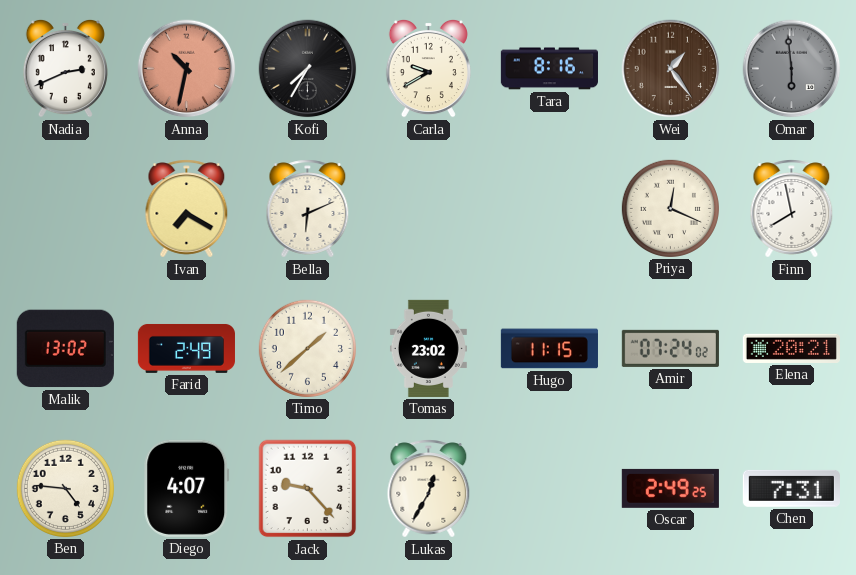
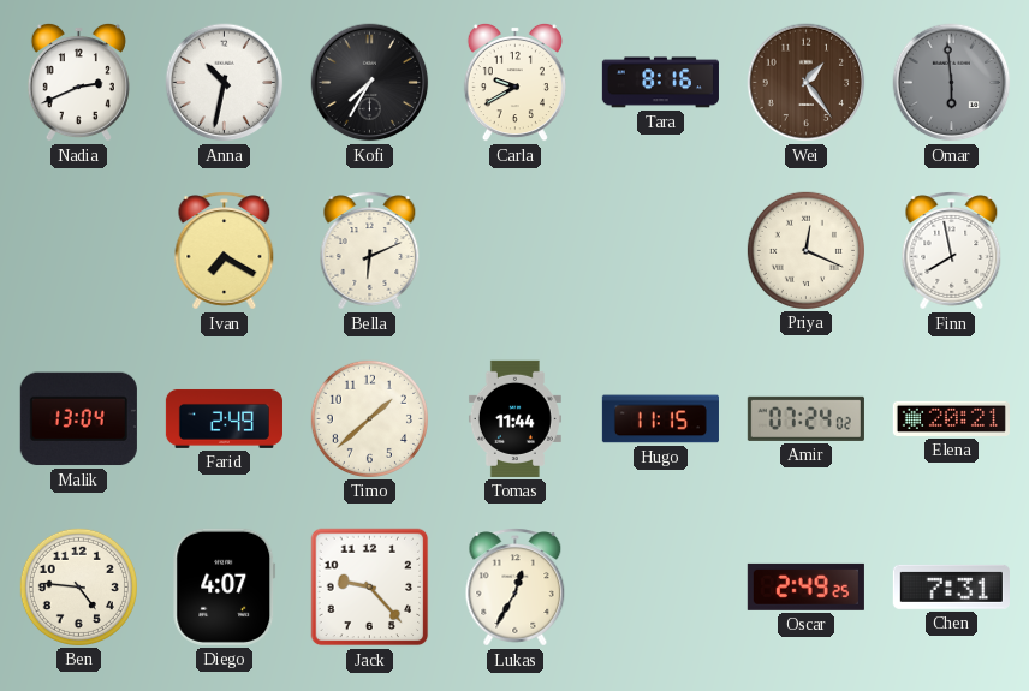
Anna dial: salmon -> white (225, 83)
Malik: 13:02 -> 13:04 (78, 419)
Tomas: 23:02 -> 11:44 (514, 418)
